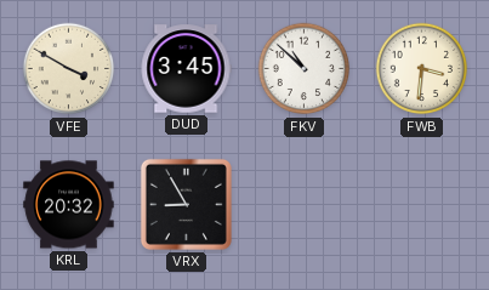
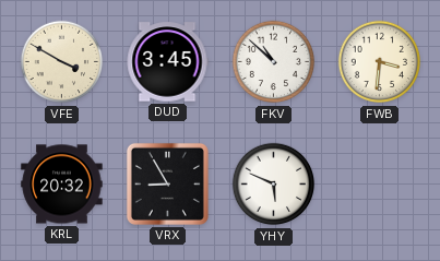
YHY: none -> 5:49 (274, 185)
